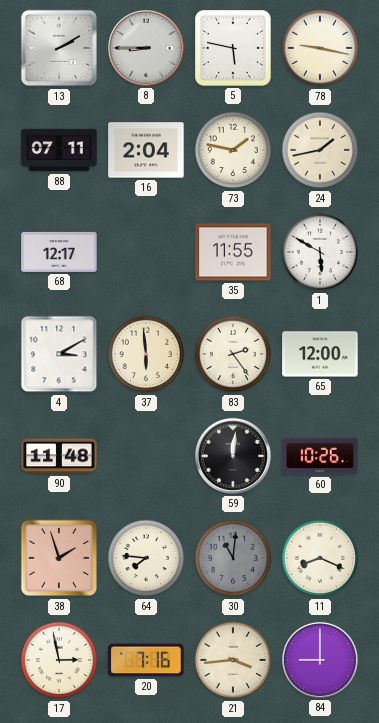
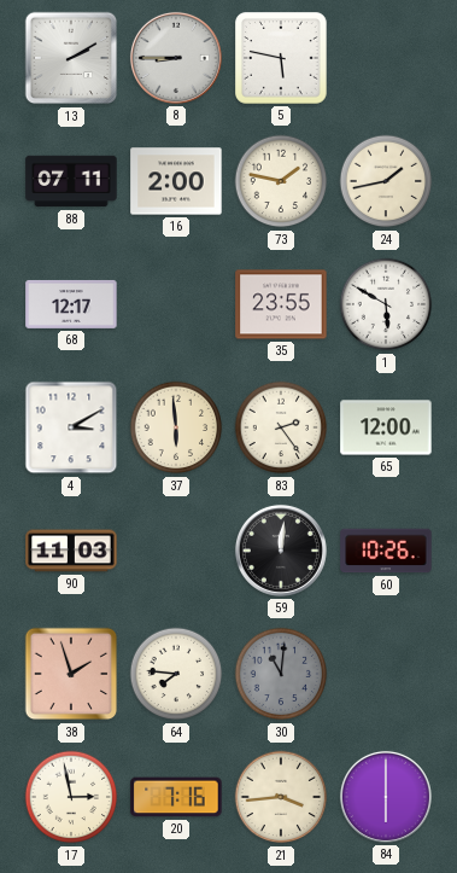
78: 9:17 -> none (320, 48)
16: 2:04 -> 2:00 (176, 181)
35: 11:55 -> 23:55 (281, 304)
90: 11:48 -> 11:03 (71, 551)
11: 8:19 -> none (320, 558)
84: 9:00 -> 6:00 (386, 797)
